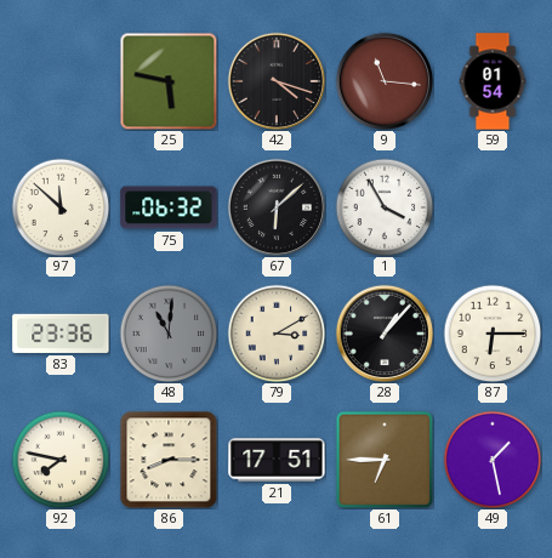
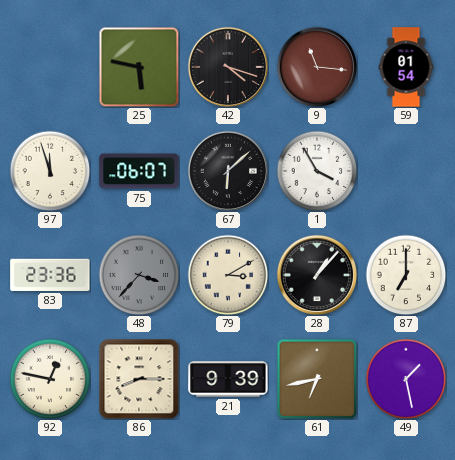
97: 11:52 -> 11:57 (50, 171)
75: 06:32 -> 06:07 (139, 171)
48: 11:01 -> 3:37 (139, 275)
87: 6:15 -> 7:00 (406, 275)
92: 7:47 -> 12:47 (50, 379)
21: 17:51 -> 9:39 (228, 379)
61: 6:45 -> 6:43 (317, 379)
